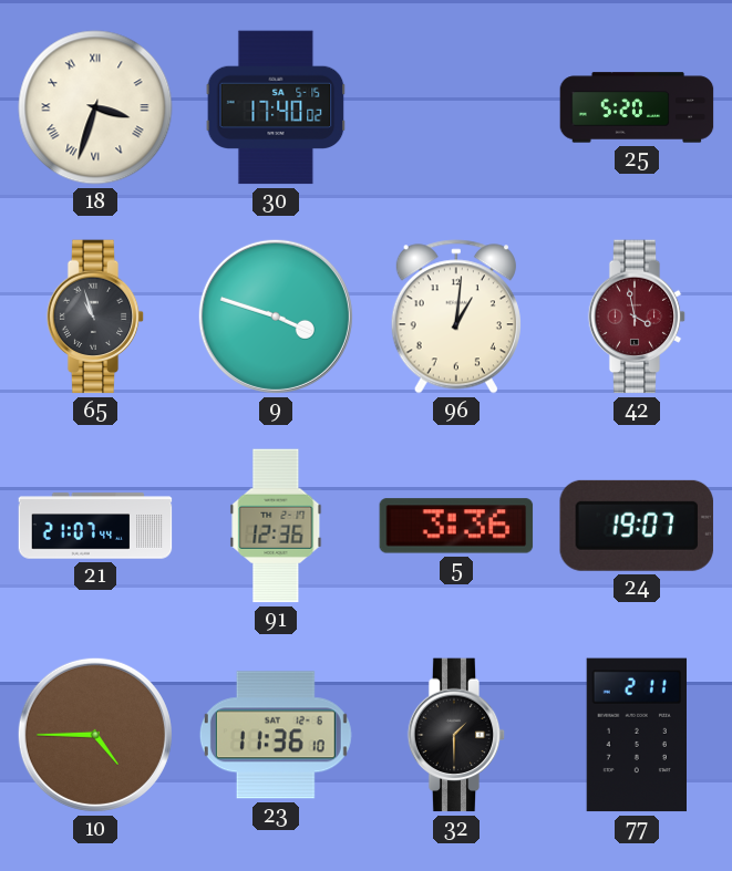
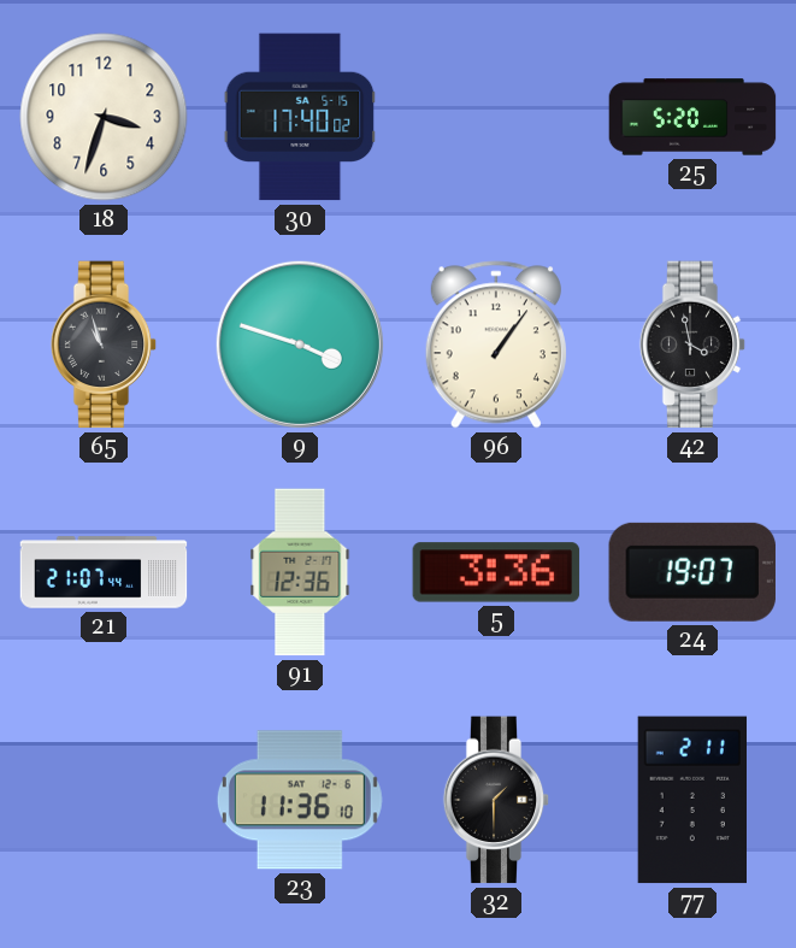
18 numerals: Roman -> Arabic (104, 117)
96: 1:01 -> 1:06 (496, 345)
42 dial: burgundy -> black (692, 345)
10: 4:45 -> none (95, 735)
